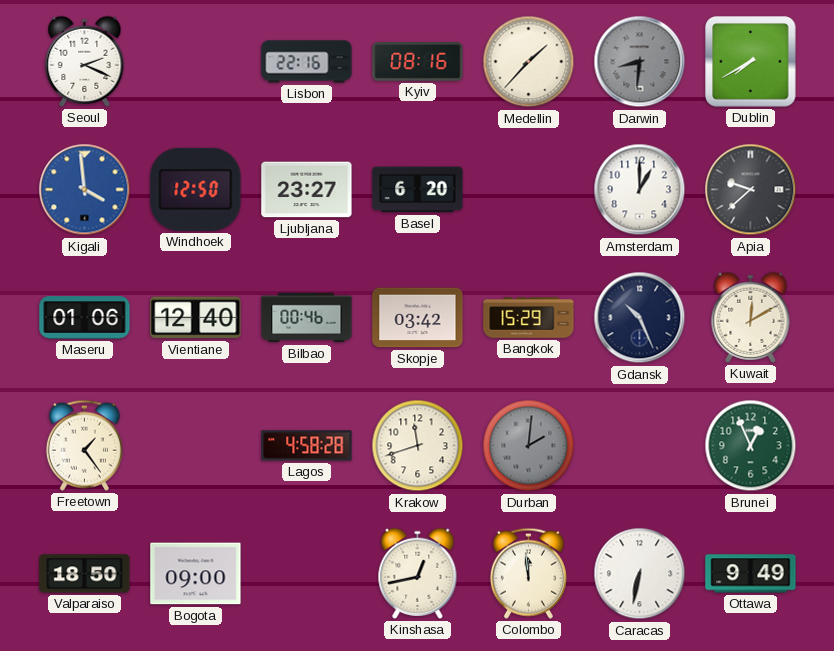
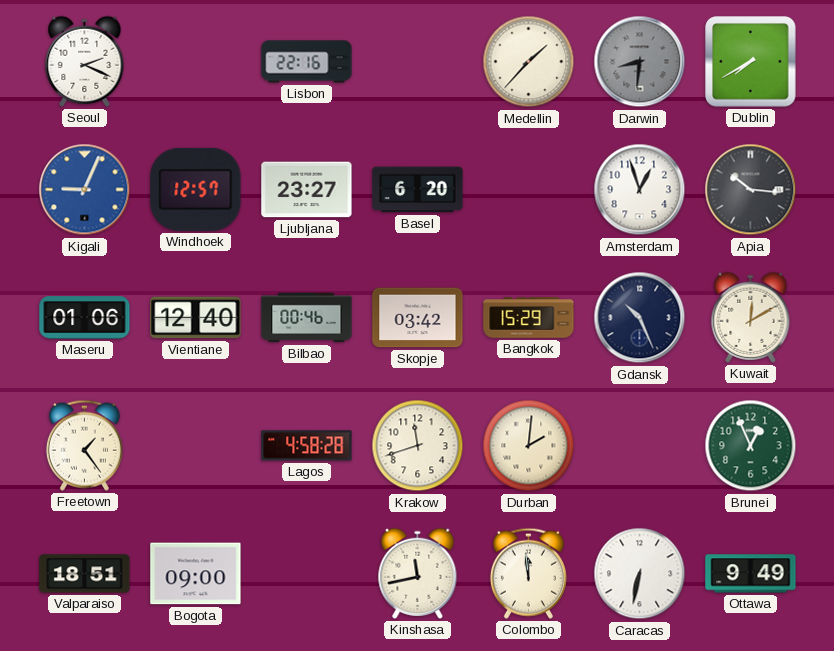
Kyiv: 08:16 -> none (418, 62)
Kigali: 3:59 -> 9:04 (85, 190)
Windhoek: 12:50 -> 12:57 (196, 189)
Amsterdam: 1:00 -> 12:57 (640, 190)
Apia: 9:38 -> 10:16 (751, 190)
Durban dial: grey -> cream (529, 446)
Valparaiso: 18:50 -> 18:51 (85, 574)
Kinshasa: 12:43 -> 11:43 (418, 573)
